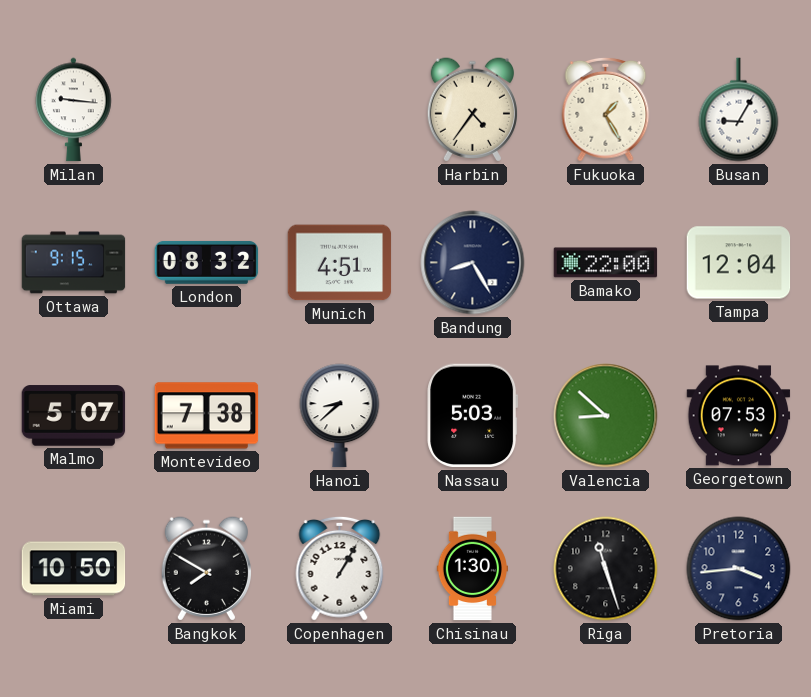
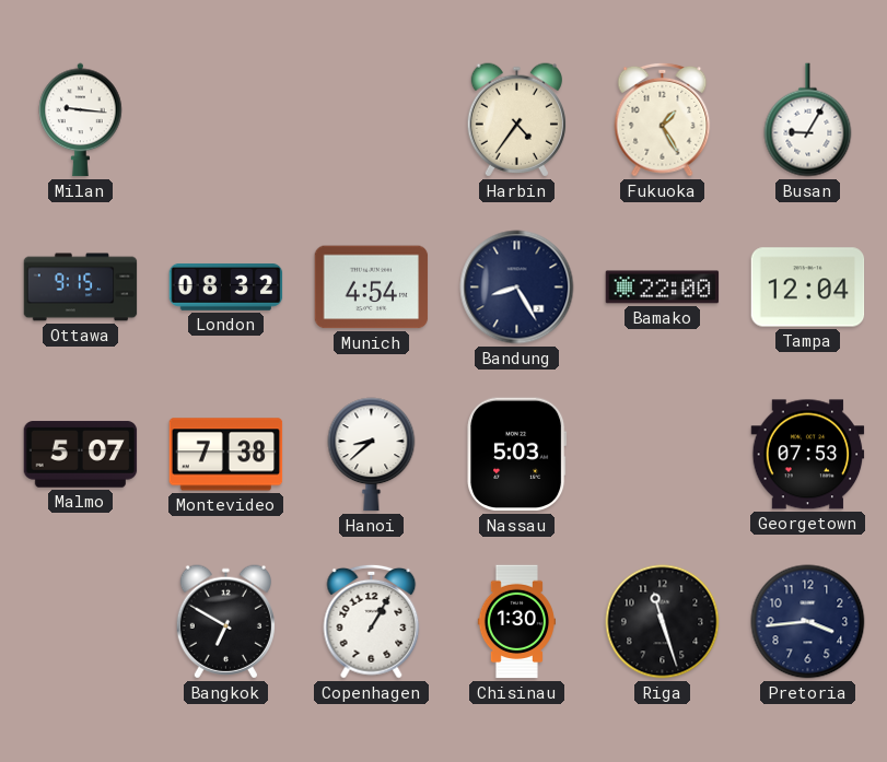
Munich: 4:51 -> 4:54 (372, 288)
Valencia: 8:52 -> none (606, 416)
Miami: 10:50 -> none (74, 569)
Bangkok: 7:50 -> 6:50 (225, 622)
